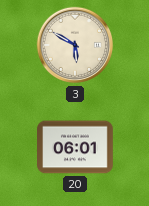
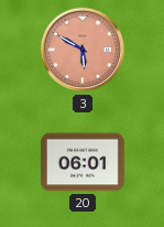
3 dial: cream -> salmon (83, 50)
